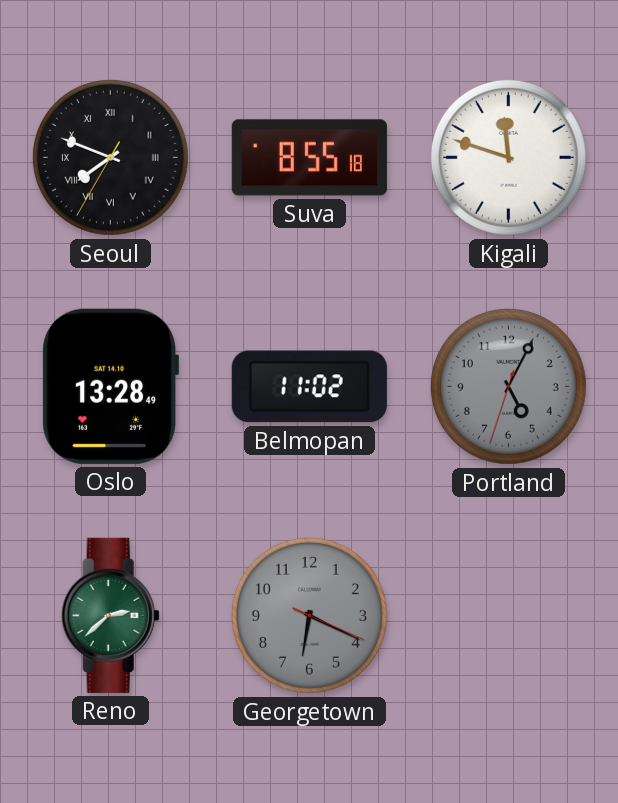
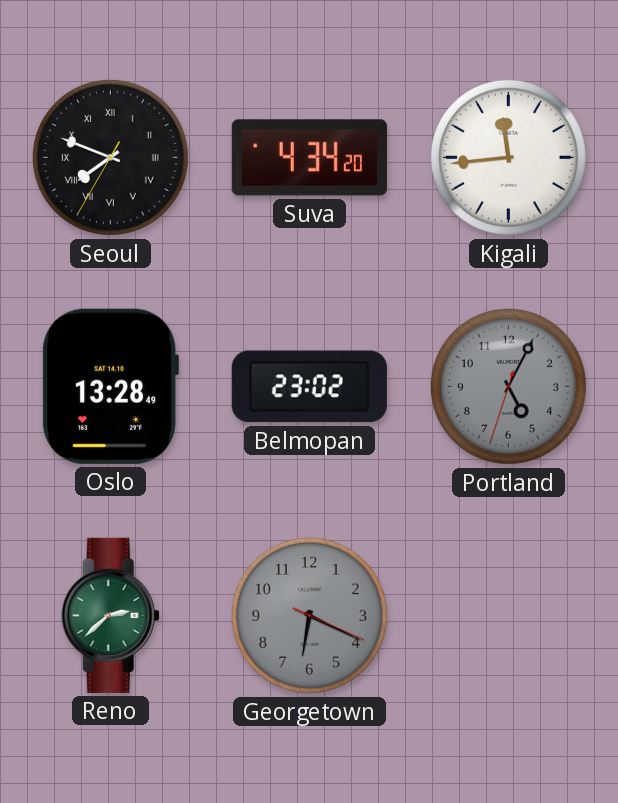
Suva: 8:55 -> 4:34 (309, 158)
Kigali: 11:48 -> 11:44 (508, 157)
Belmopan: 11:02 -> 23:02 (309, 387)
